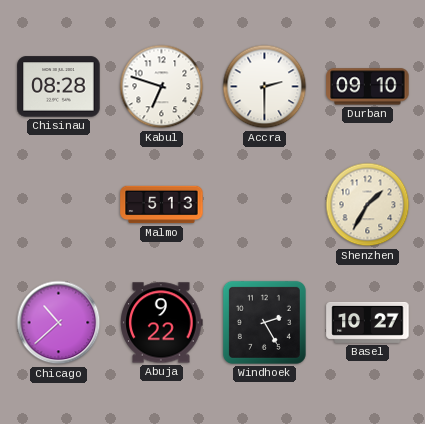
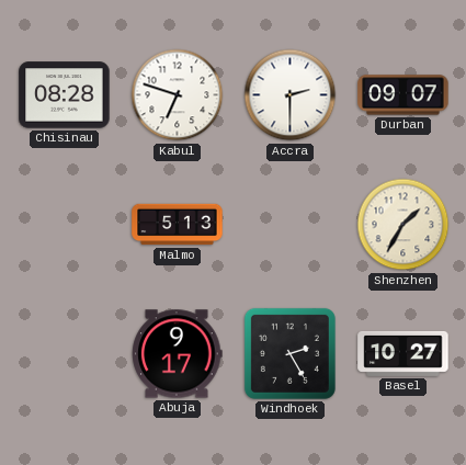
Durban: 09:10 -> 09:07 (404, 95)
Chicago: 10:38 -> none (59, 323)
Abuja: 9:22 -> 9:17 (178, 354)
